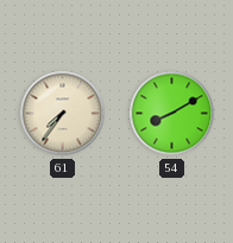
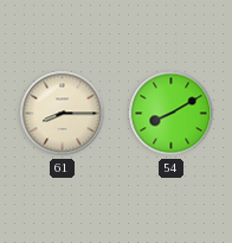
61: 7:36 -> 8:15 (63, 114)
